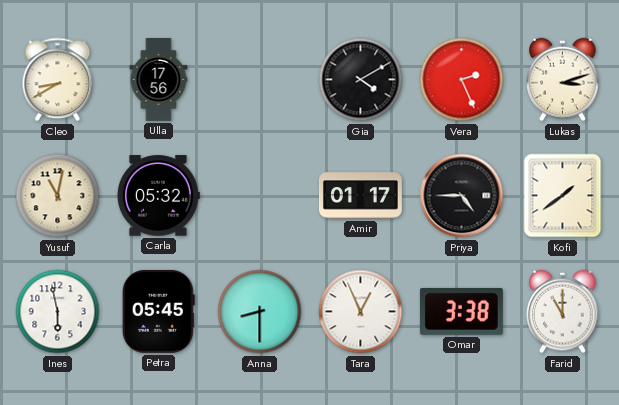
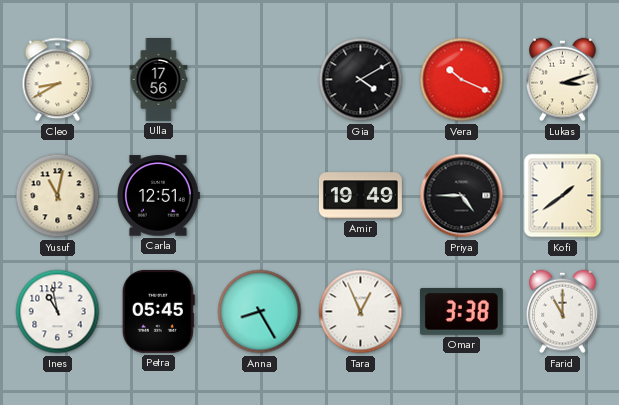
Vera: 2:26 -> 10:19 (462, 80)
Carla: 05:32 -> 12:51 (158, 196)
Amir: 01:17 -> 19:49 (360, 196)
Ines: 5:58 -> 10:58 (58, 312)
Anna: 8:30 -> 8:25 (260, 312)
